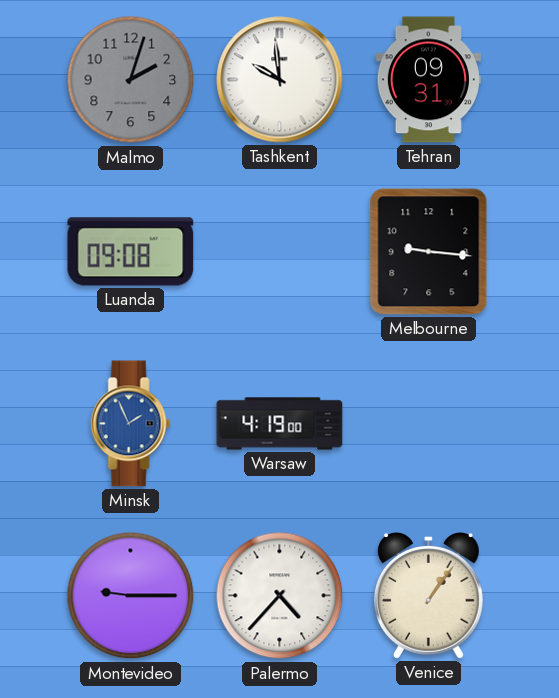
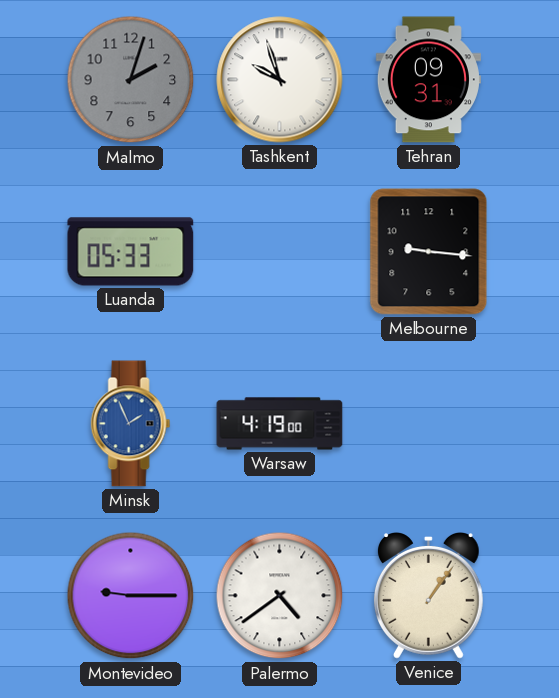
Tashkent: 9:59 -> 9:57 (280, 80)
Luanda: 09:08 -> 05:33 (131, 252)
Palermo: 4:37 -> 4:39 (280, 596)
